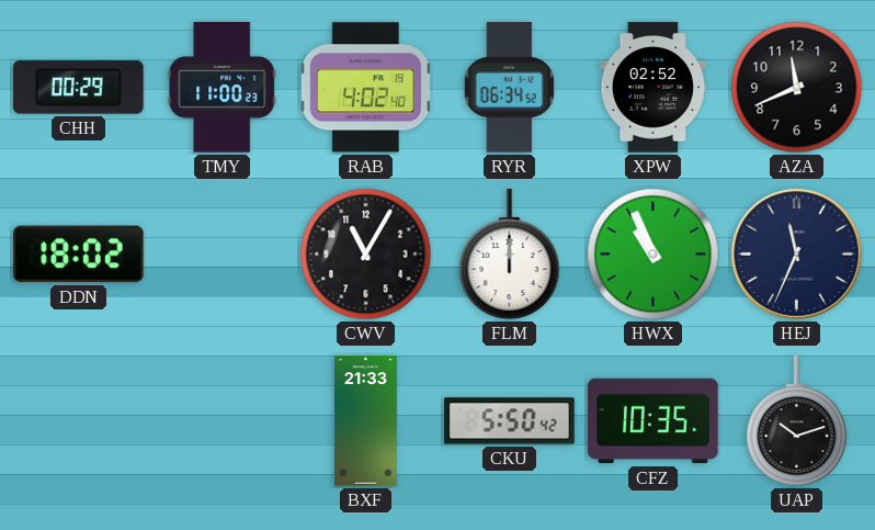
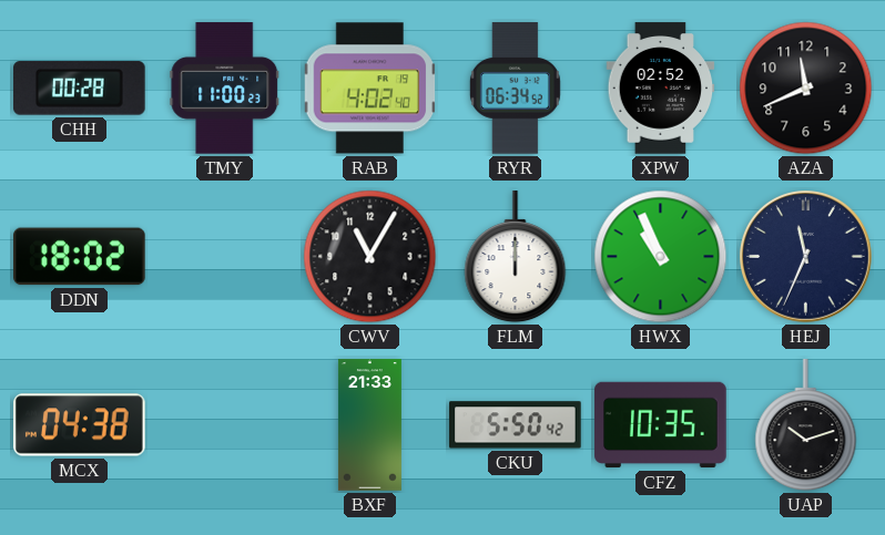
CHH: 00:29 -> 00:28 (80, 89)
MCX: none -> 04:38 (80, 425)
